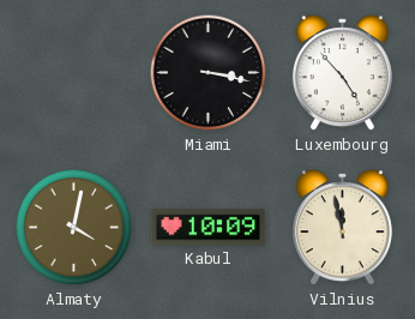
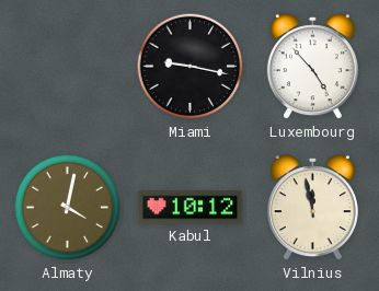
Miami: 3:17 -> 9:17 (191, 67)
Kabul: 10:09 -> 10:12 (191, 208)
